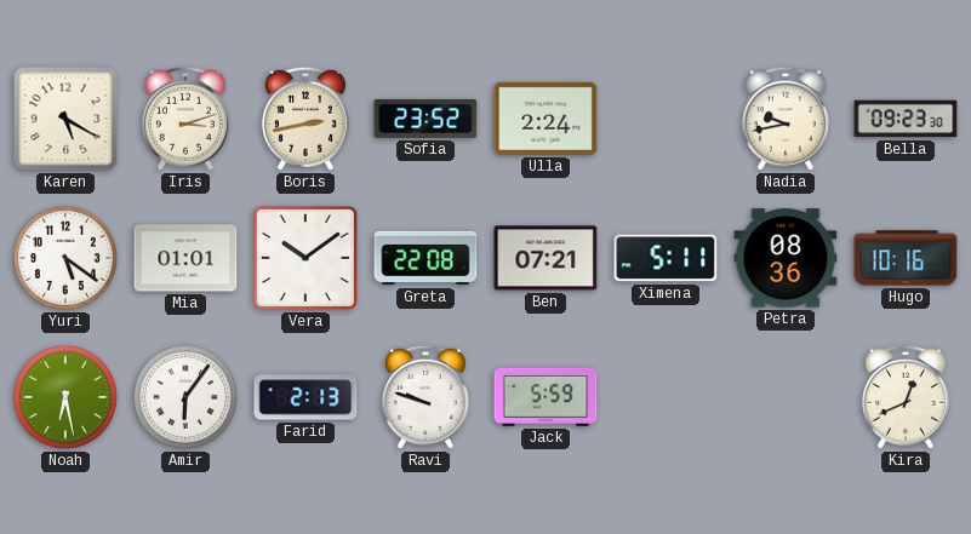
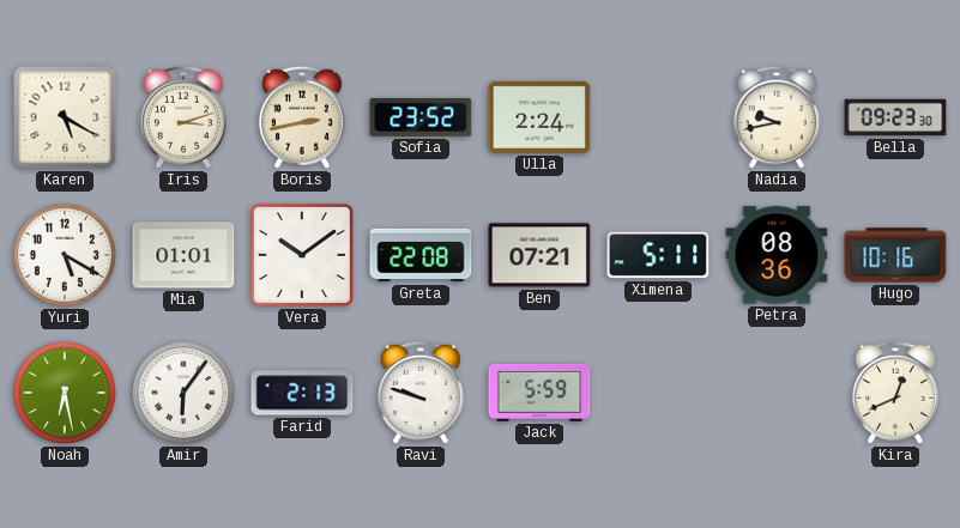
Yuri: 5:21 -> 5:20 (65, 255)
